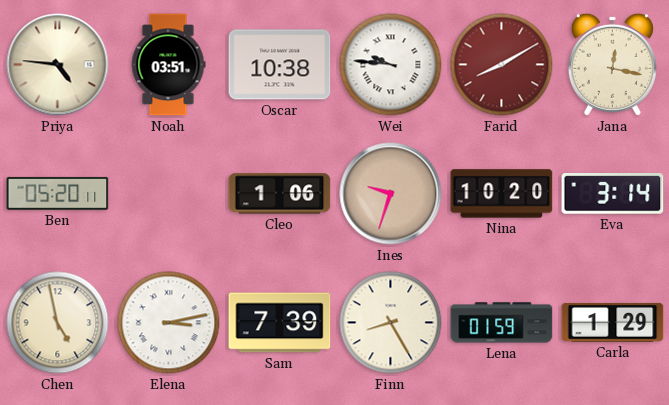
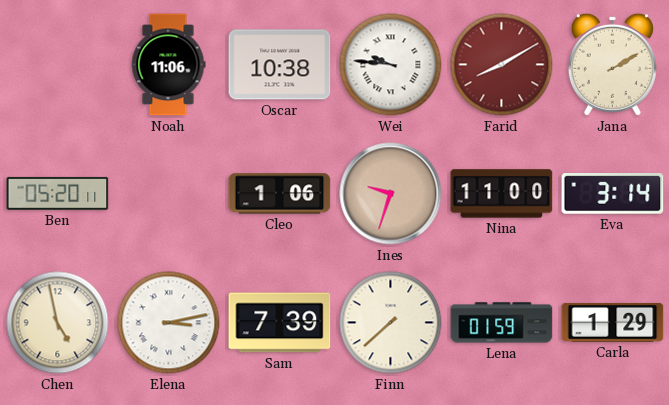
Priya: 4:46 -> none (58, 65)
Noah: 03:51 -> 11:06 (168, 65)
Jana: 12:17 -> 2:10 (612, 64)
Nina: 10:20 -> 11:00 (502, 194)
Finn: 8:25 -> 7:38 (391, 323)
